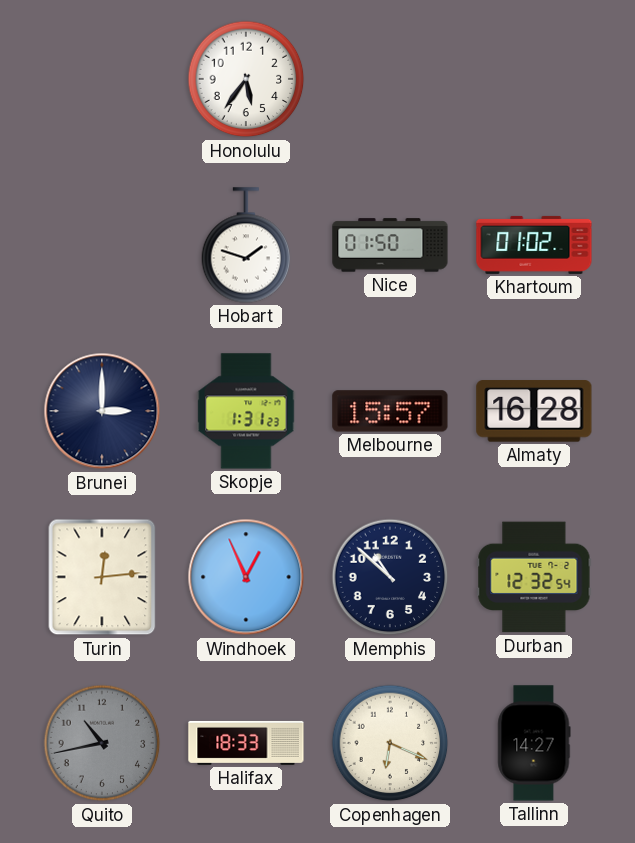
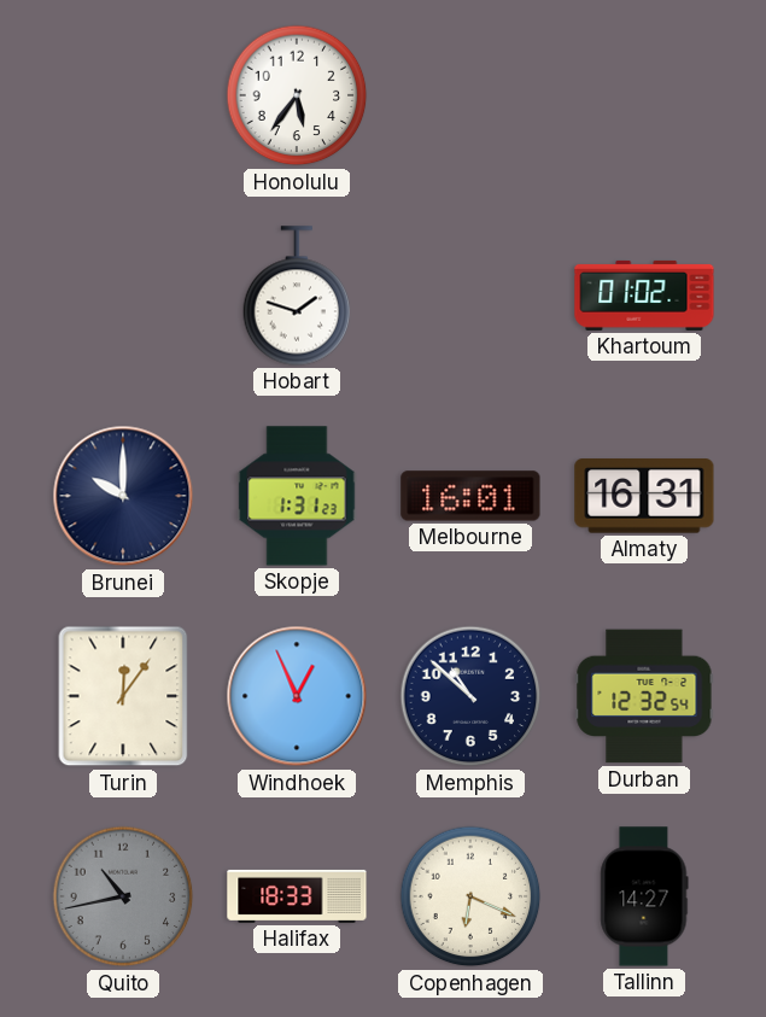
Nice: 01:50 -> none (390, 245)
Brunei: 3:00 -> 10:00 (123, 496)
Melbourne: 15:57 -> 16:01 (470, 496)
Almaty: 16:28 -> 16:31 (644, 496)
Turin: 12:14 -> 12:06 (123, 696)
